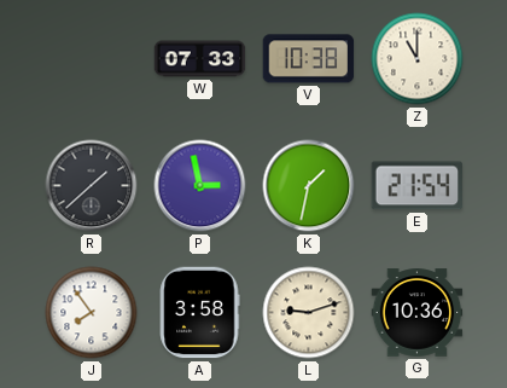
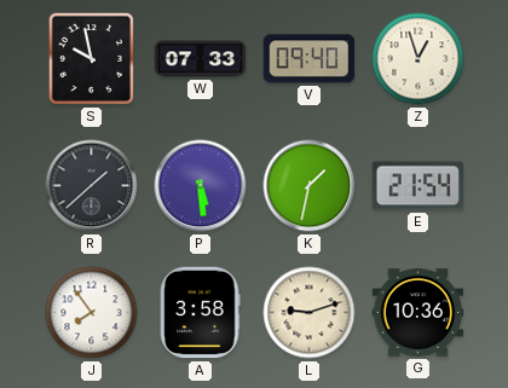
S: none -> 9:58 (91, 58)
V: 10:38 -> 09:40 (310, 59)
Z: 11:00 -> 12:57 (418, 59)
P: 2:58 -> 5:29 (201, 186)
